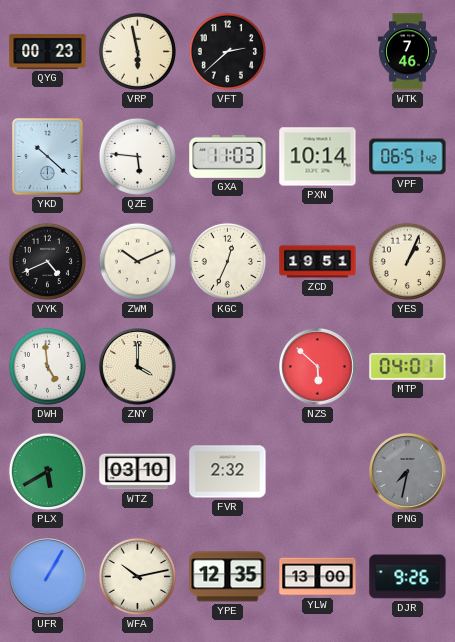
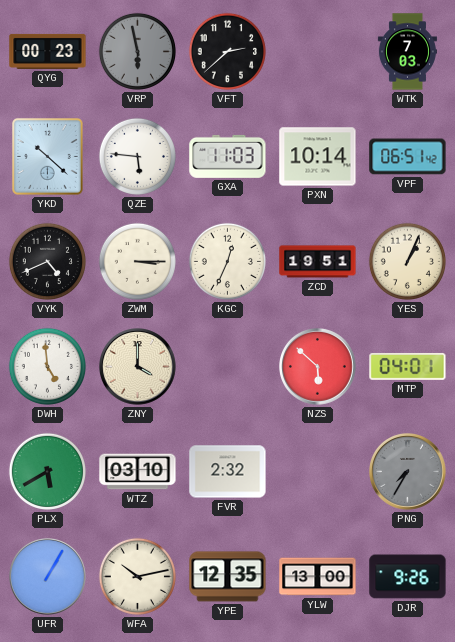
VRP dial: cream -> grey (137, 51)
WTK: 7:46 -> 7:03 (407, 52)
ZWM: 10:11 -> 3:15 (137, 261)
PNG: 7:32 -> 7:35 (408, 472)
